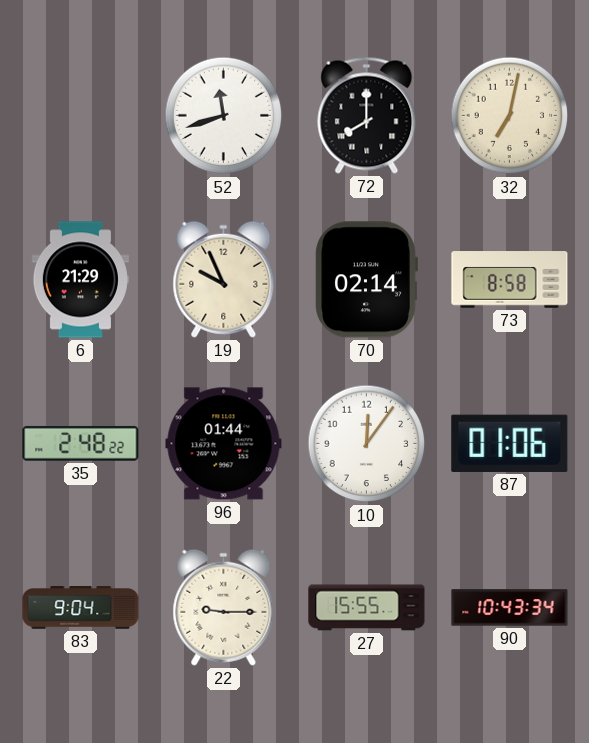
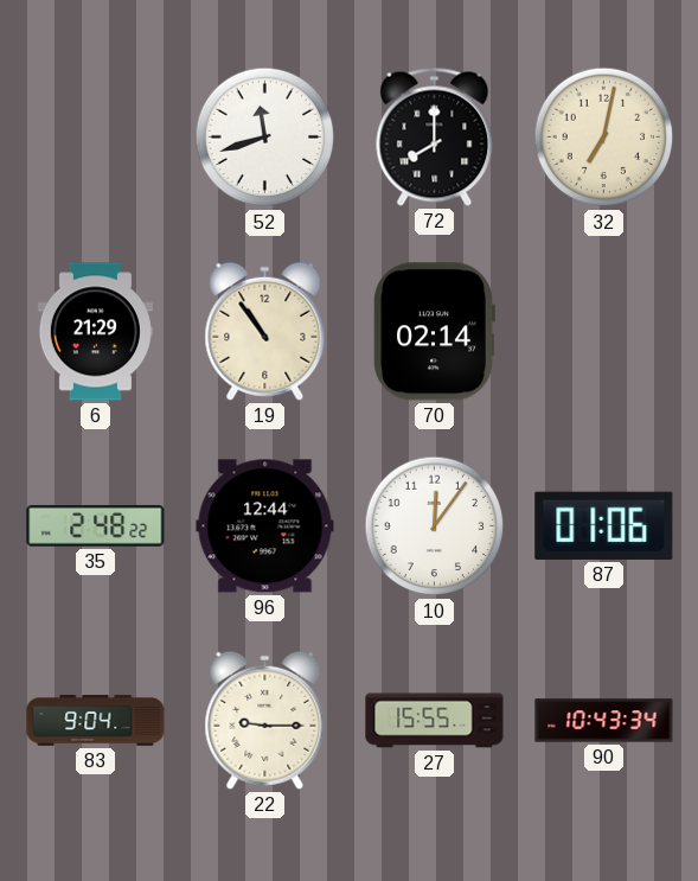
19: 9:56 -> 10:54 (265, 331)
73: 8:58 -> none (510, 280)
96: 01:44 -> 12:44 (265, 526)
